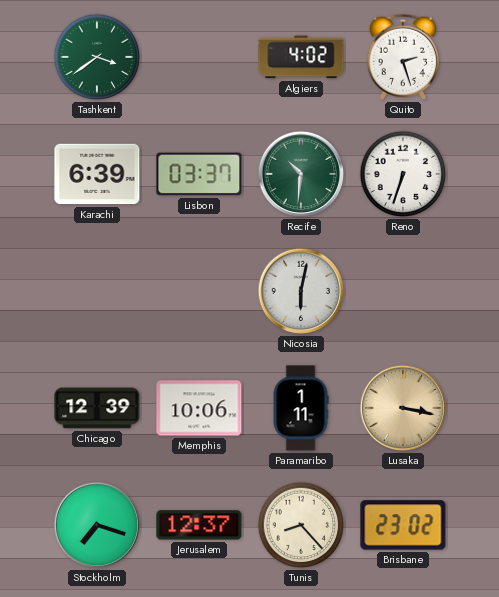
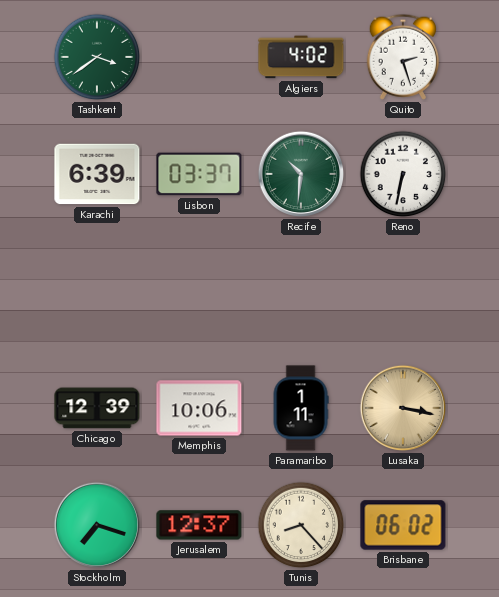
Reno: 6:33 -> 6:32 (403, 174)
Nicosia: 6:02 -> none (301, 291)
Brisbane: 23:02 -> 06:02 (403, 525)
